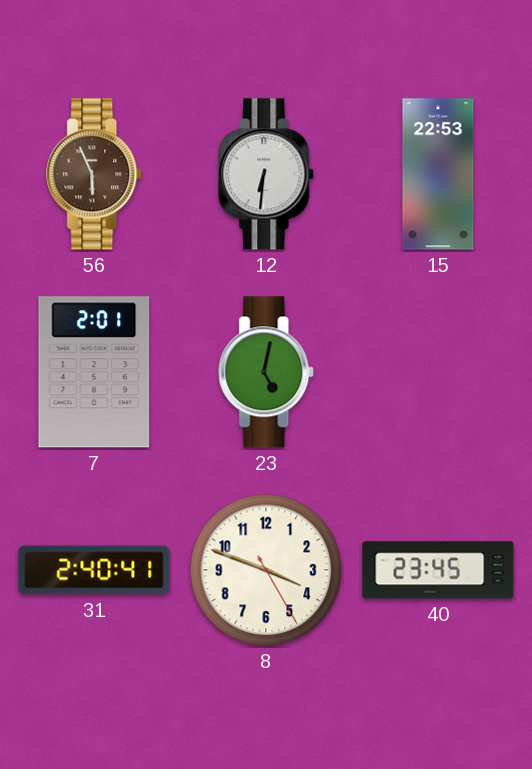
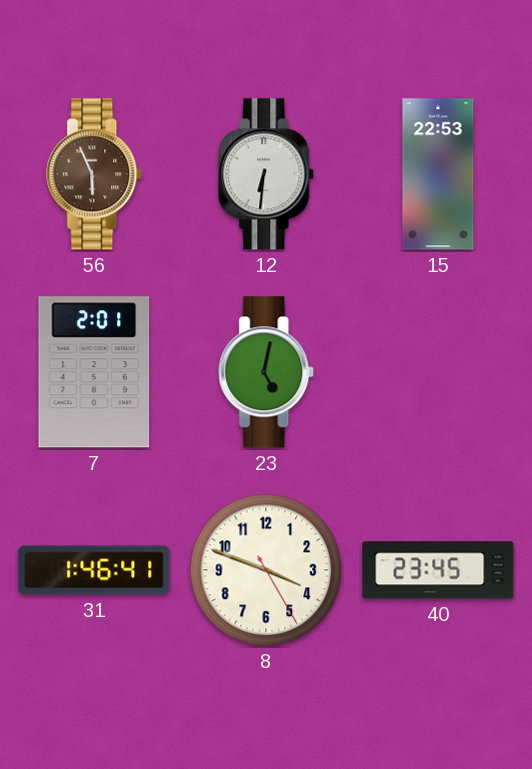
31: 2:40 -> 1:46 (94, 570)
